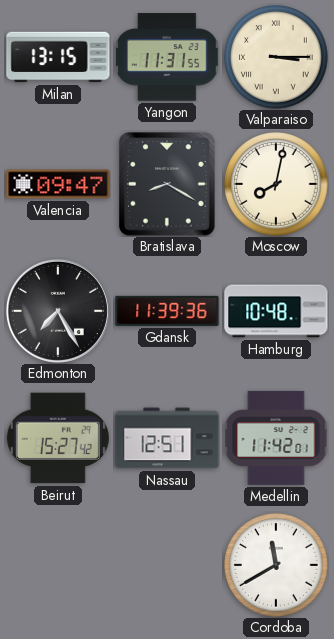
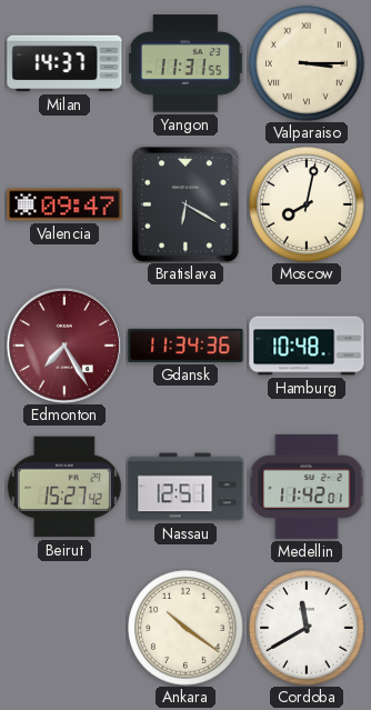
Milan: 13:15 -> 14:37 (64, 63)
Bratislava: 8:20 -> 6:20 (185, 204)
Edmonton dial: black -> burgundy (64, 346)
Gdansk: 11:39 -> 11:34 (185, 346)
Ankara: none -> 10:21 (185, 628)
